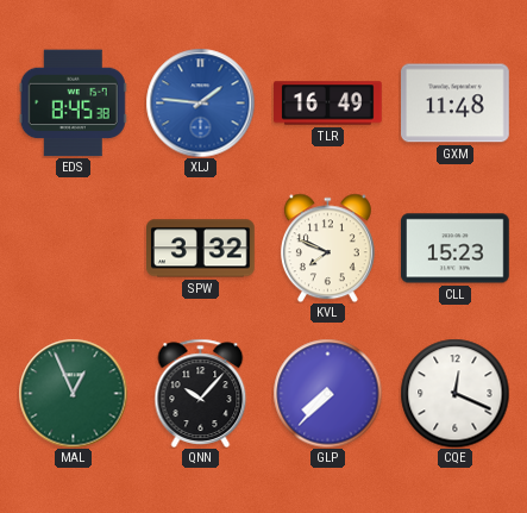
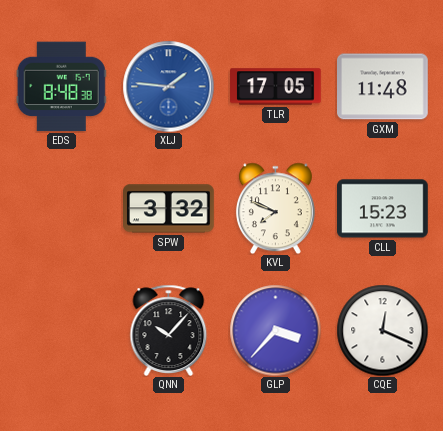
EDS: 8:45 -> 8:48 (61, 87)
TLR: 16:49 -> 17:05 (276, 87)
MAL: 12:56 -> none (73, 393)
GLP: 7:37 -> 3:37 (275, 330)
